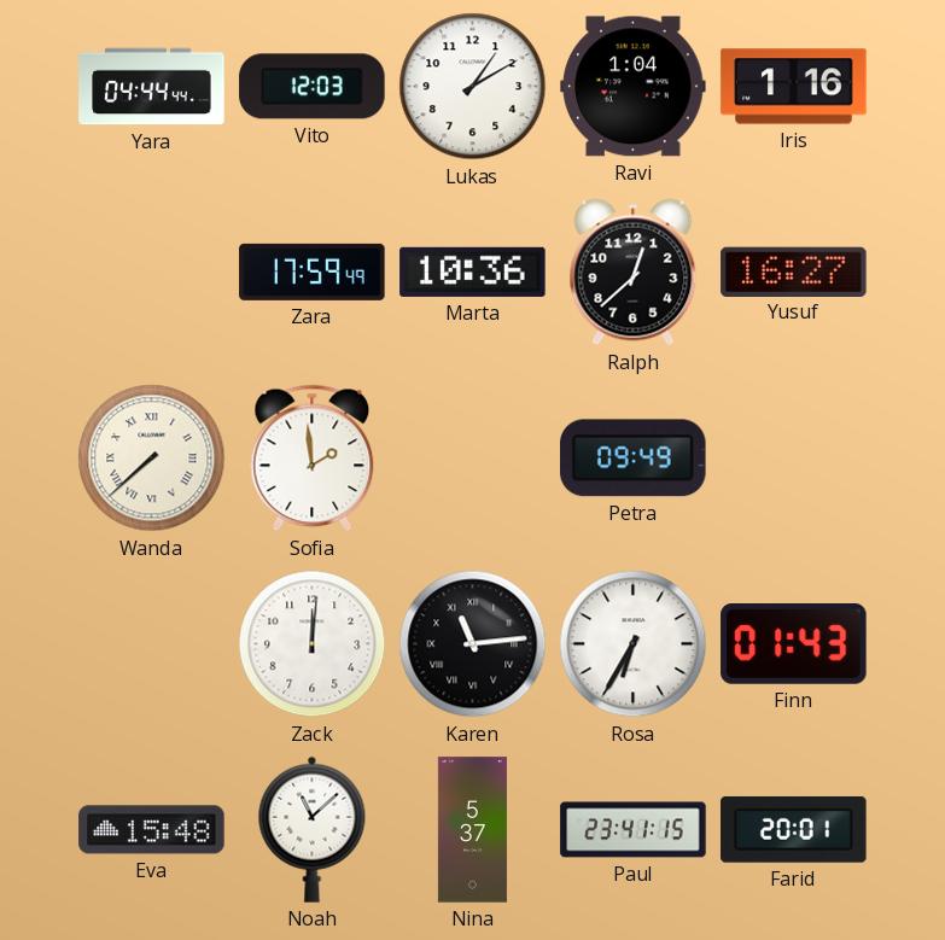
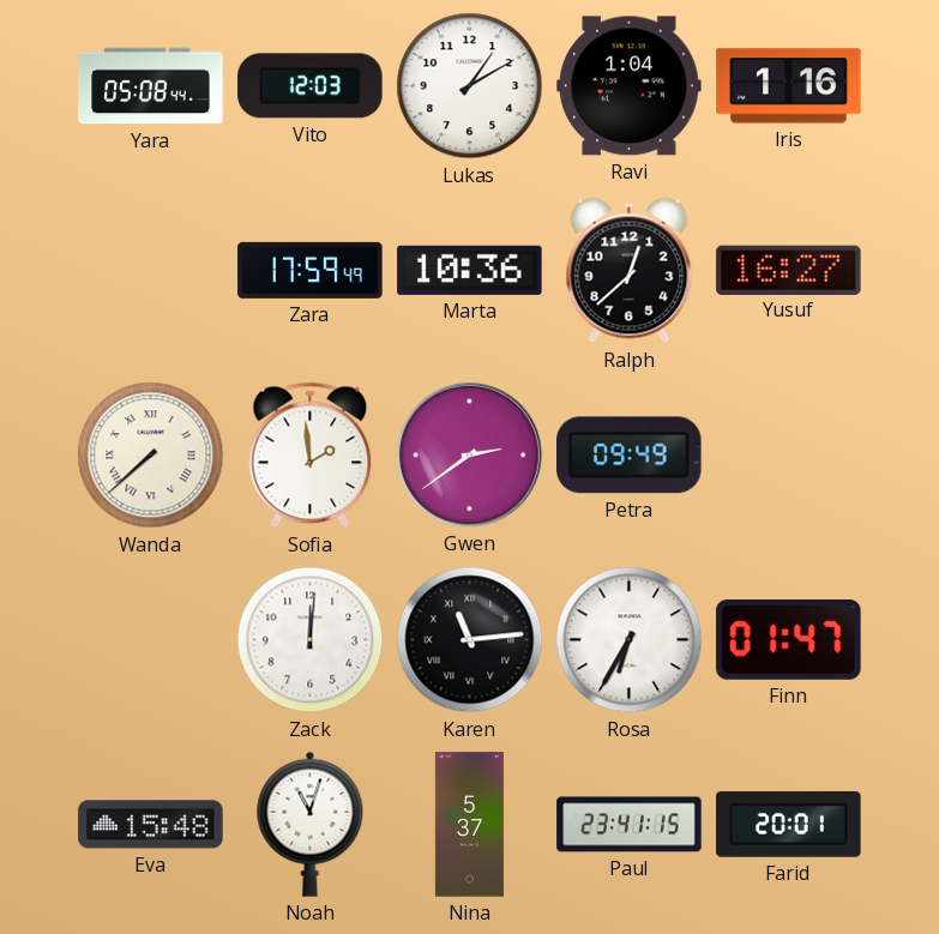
Yara: 04:44 -> 05:08 (151, 86)
Gwen: none -> 2:39 (469, 454)
Finn: 01:43 -> 01:47 (789, 640)
Noah: 11:08 -> 11:03 (311, 824)
